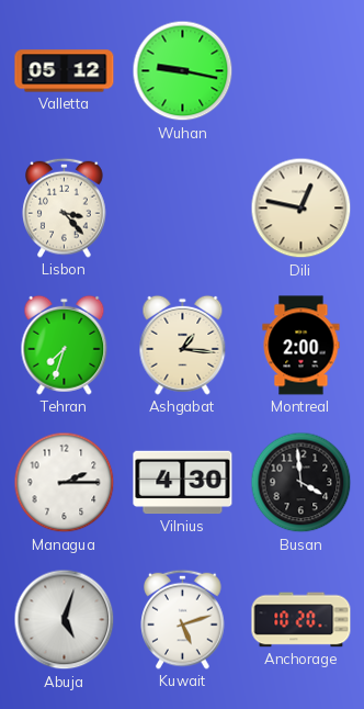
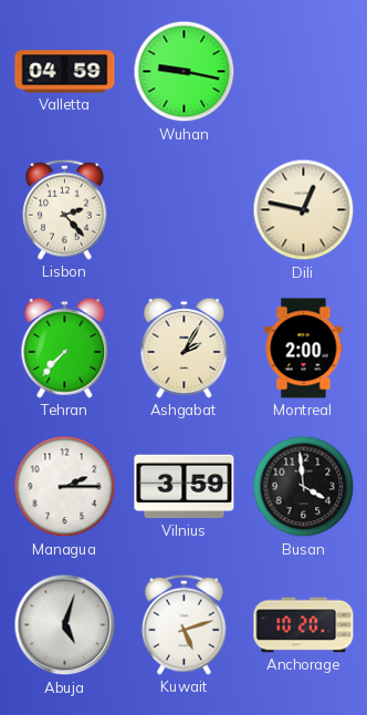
Valletta: 05:12 -> 04:59 (65, 72)
Lisbon: 3:23 -> 2:23 (65, 209)
Tehran: 7:33 -> 7:37 (65, 348)
Ashgabat: 1:16 -> 2:05 (185, 348)
Vilnius: 4:30 -> 3:59 (185, 487)
